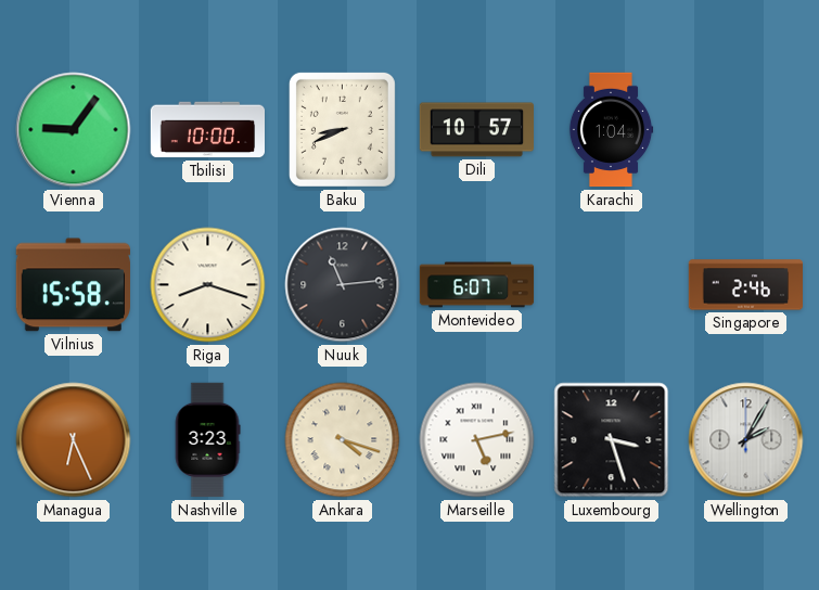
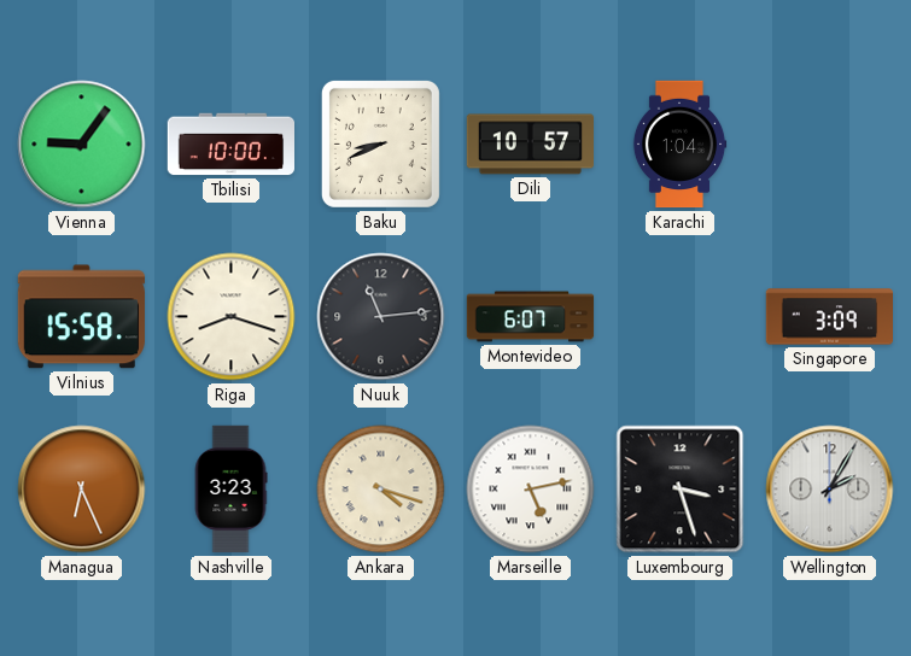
Singapore: 2:46 -> 3:09 (829, 317)
